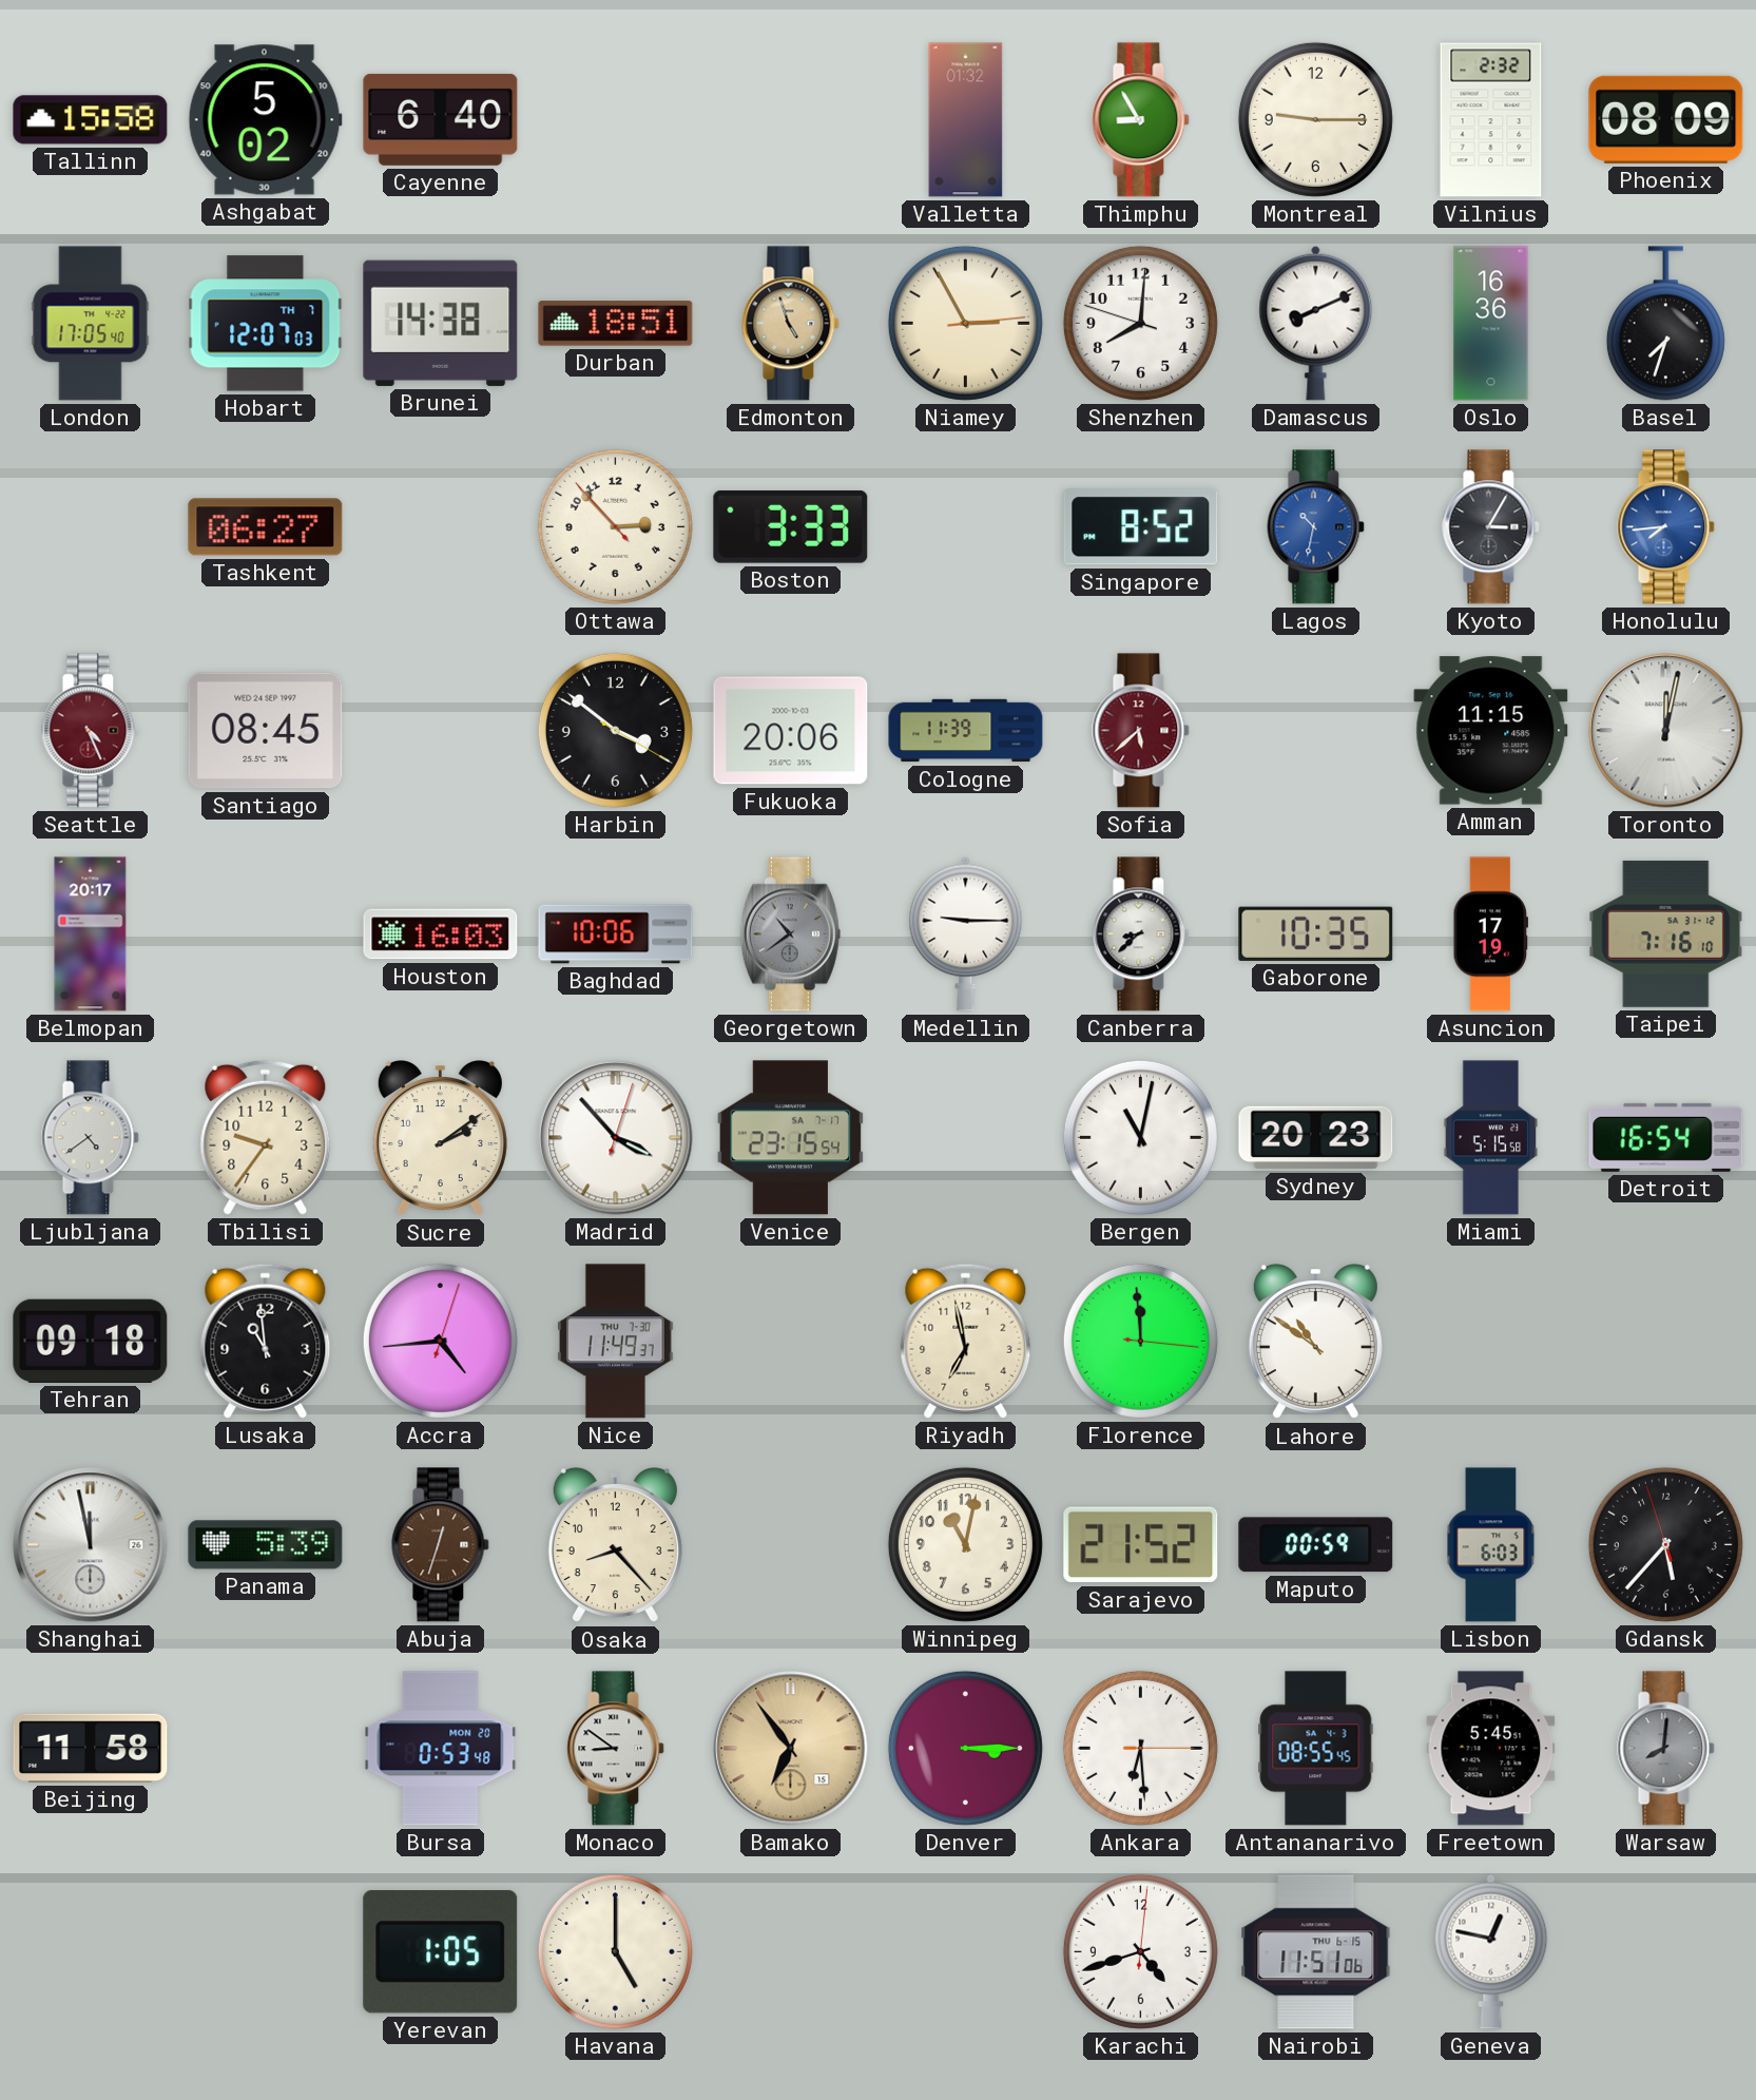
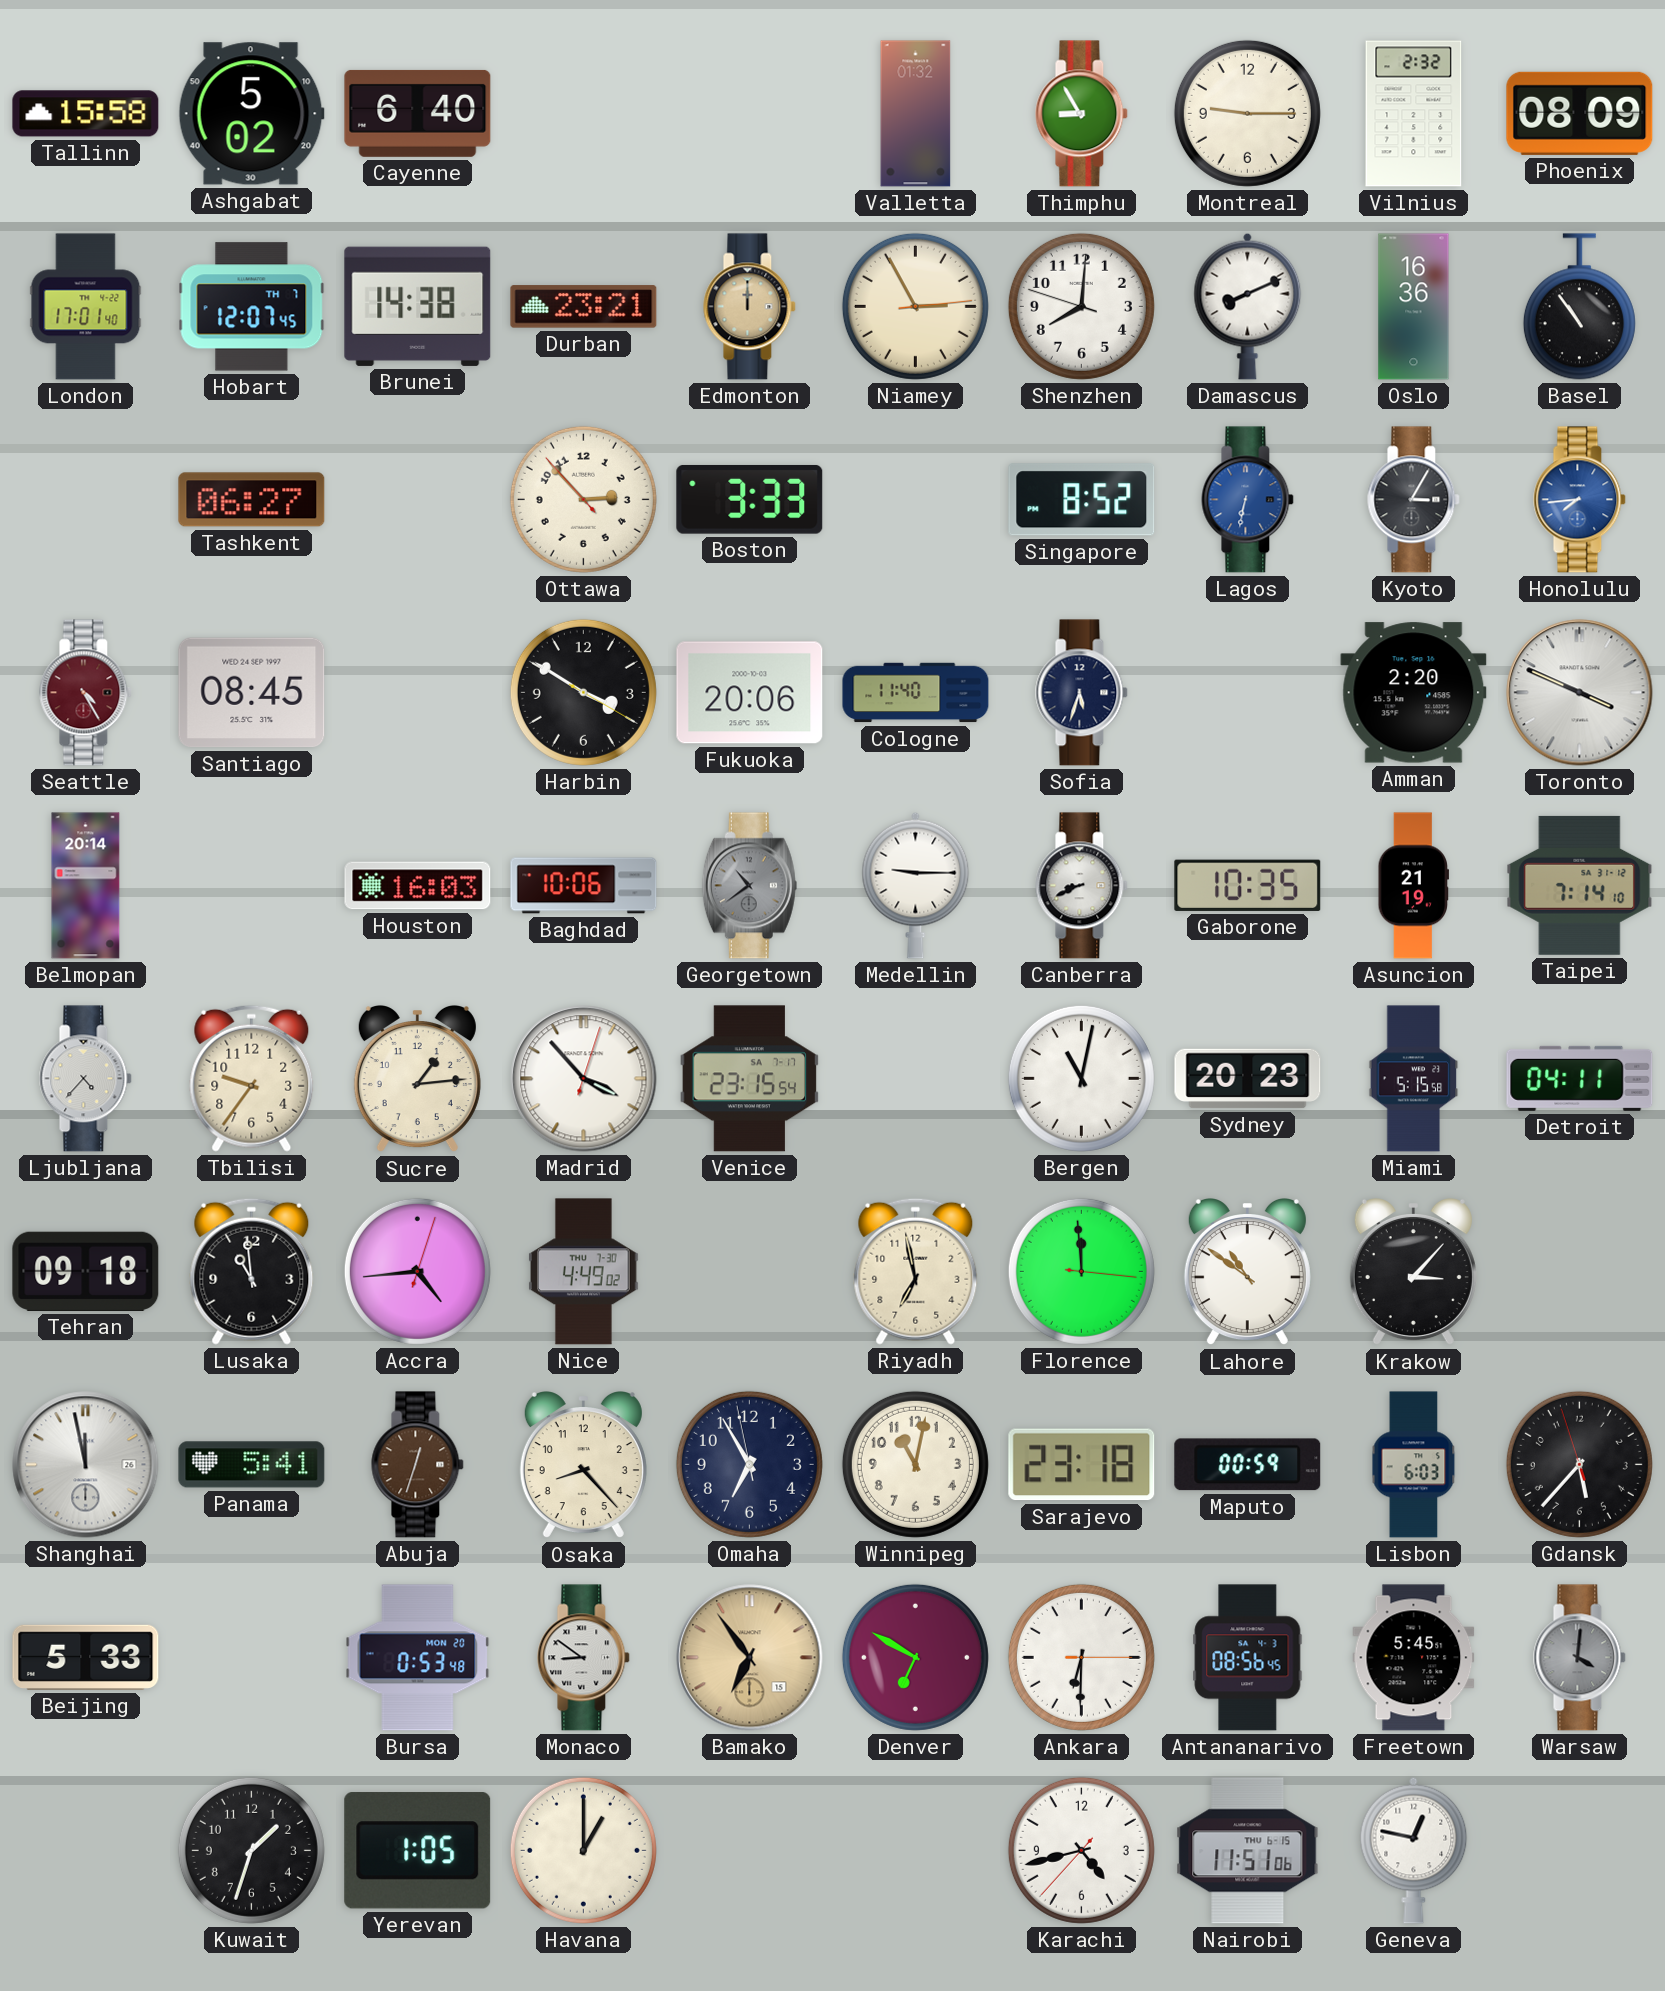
London: 17:05 -> 17:01 (86, 307)
Hobart: 12:07:03 -> 12:07:45 (252, 307)
Durban: 18:51 -> 23:21 (584, 307)
Edmonton: 4:57 -> 12:00 (750, 307)
Basel: 7:33 -> 10:54 (1579, 307)
Lagos: 10:32 -> 6:32 (1248, 500)
Seattle: 4:26 -> 4:25 (86, 693)
Harbin: 3:51 -> 3:50 (583, 692)
Cologne: 11:39 -> 11:40 (916, 693)
Sofia: 5:38 -> 5:33 (1082, 693)
Sofia dial: burgundy -> navy (1082, 693)
Amman: 11:15 -> 2:20 (1414, 693)
Toronto: 12:02 -> 3:49 (1580, 693)
Belmopan: 20:17 -> 20:14 (86, 886)
Canberra: 8:38 -> 8:41 (1082, 886)
Asuncion: 17:19 -> 21:19 (1413, 886)
Taipei: 7:16 -> 7:14 (1580, 885)
Ljubljana: 4:39 -> 4:37 (86, 1079)
Sucre: 2:09 -> 1:14 (417, 1080)
Detroit: 16:54 -> 04:11 (1580, 1078)
Nice: 11:49 -> 4:49 (584, 1272)
Krakow: none -> 3:07 (1413, 1273)
Panama: 5:39 -> 5:41 (252, 1465)
Omaha: none -> 6:54 (749, 1464)
Sarajevo: 21:52 -> 23:18 (1082, 1465)
Beijing: 11:58 -> 5:33 (86, 1657)
Denver: 3:15 -> 6:50 (915, 1657)
Ankara: 6:29 -> 6:30 (1081, 1657)
Antananarivo: 08:55 -> 08:56 (1248, 1658)
Warsaw: 8:01 -> 4:01 (1580, 1658)
Kuwait: none -> 1:33 (251, 1850)
Havana: 5:00 -> 1:00 (583, 1850)
Karachi: 4:42:01 -> 4:42:37 (1081, 1850)
